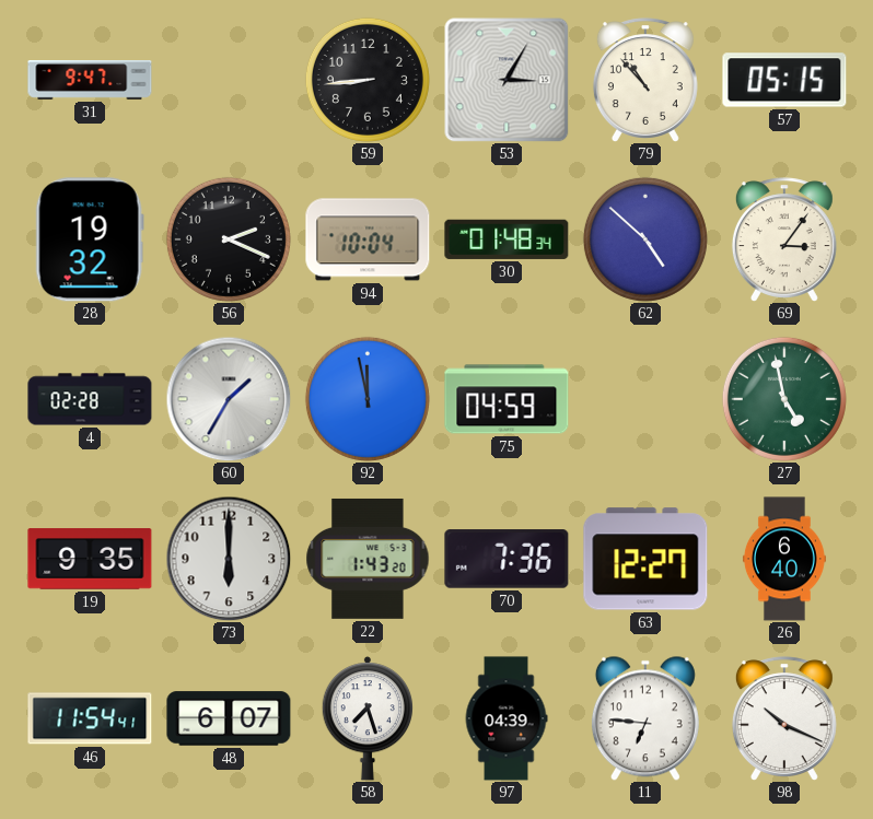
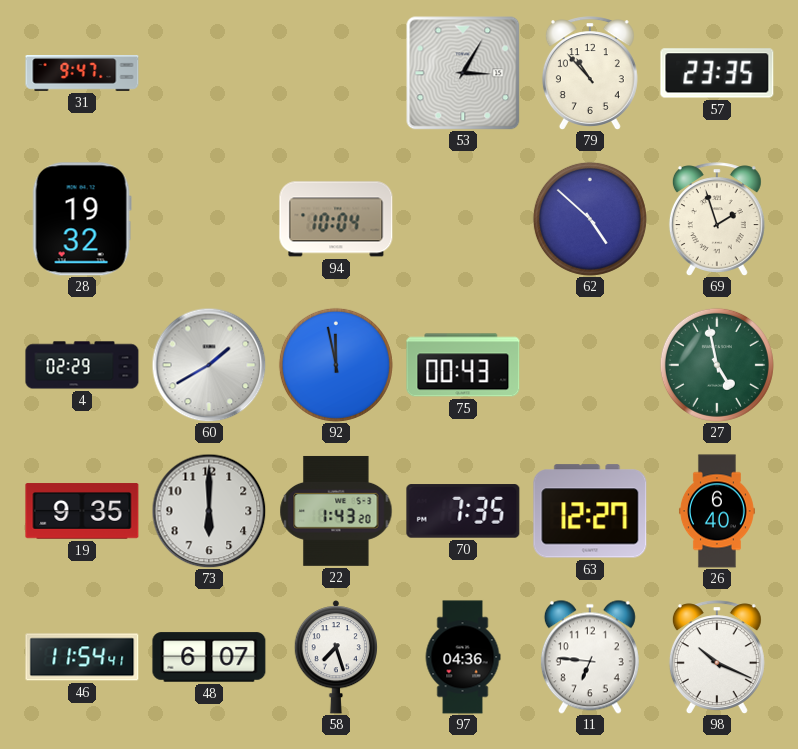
59: 8:44 -> none (368, 80)
57: 05:15 -> 23:35 (717, 73)
56: 2:19 -> none (229, 239)
30: 01:48 -> none (507, 239)
69: 3:06 -> 1:57 (717, 219)
4: 02:28 -> 02:29 (82, 365)
60: 1:35 -> 1:40 (209, 365)
75: 04:59 -> 00:43 (463, 365)
70: 7:36 -> 7:35 (463, 511)
97: 04:39 -> 04:36 (463, 657)
